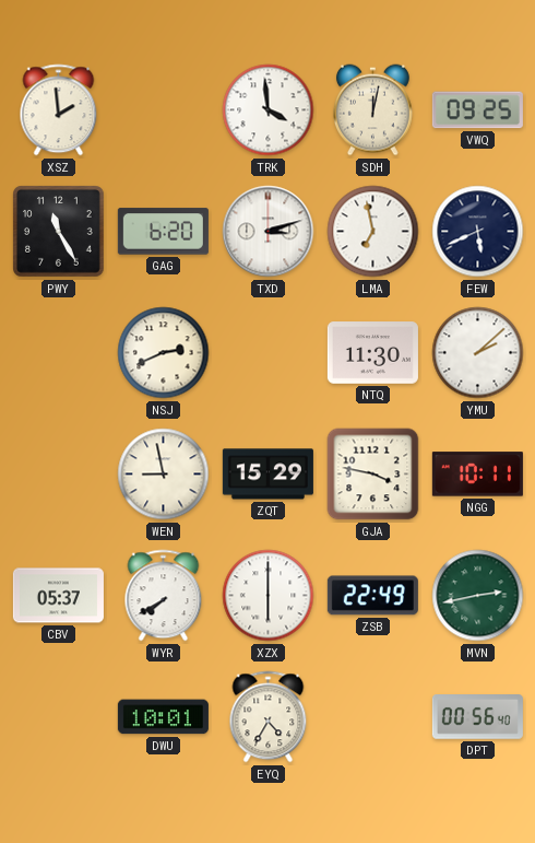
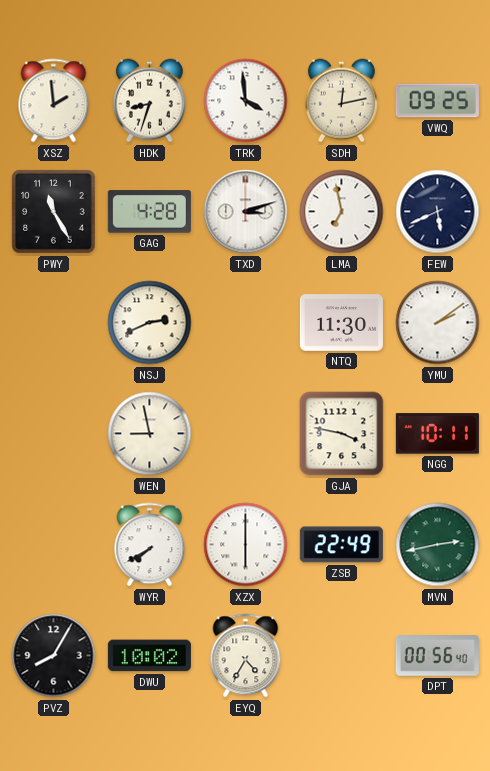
HDK: none -> 8:33 (149, 101)
SDH: 12:02 -> 12:13 (341, 101)
GAG: 6:20 -> 4:28 (149, 212)
YMU: 2:08 -> 2:09 (438, 323)
ZQT: 15:29 -> none (267, 475)
CBV: 05:37 -> none (58, 596)
PVZ: none -> 8:05 (54, 656)
DWU: 10:01 -> 10:02 (149, 656)
